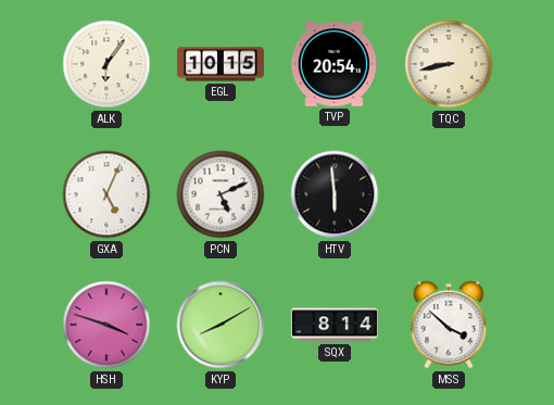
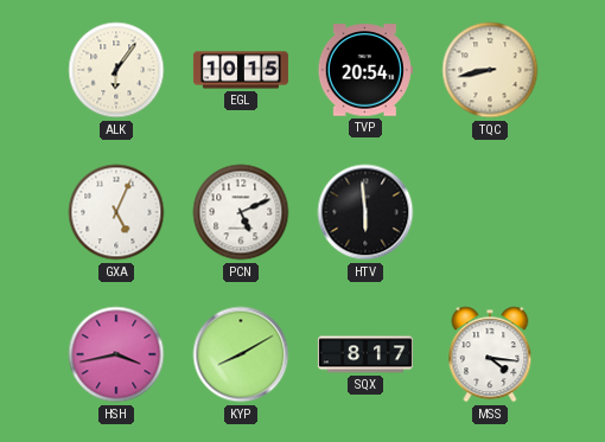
HSH: 3:48 -> 3:43 (116, 354)
SQX: 8:14 -> 8:17 (365, 354)
MSS: 3:52 -> 4:16 (490, 354)
